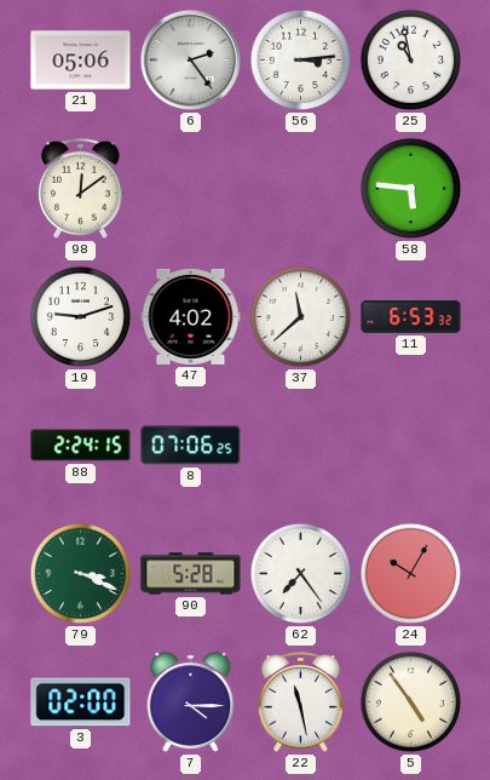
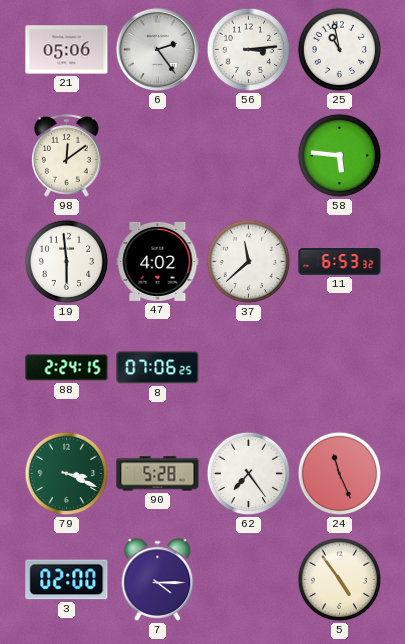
19: 9:12 -> 5:59 (67, 262)
24: 10:05 -> 11:26 (340, 474)
22: 11:28 -> none (301, 702)
